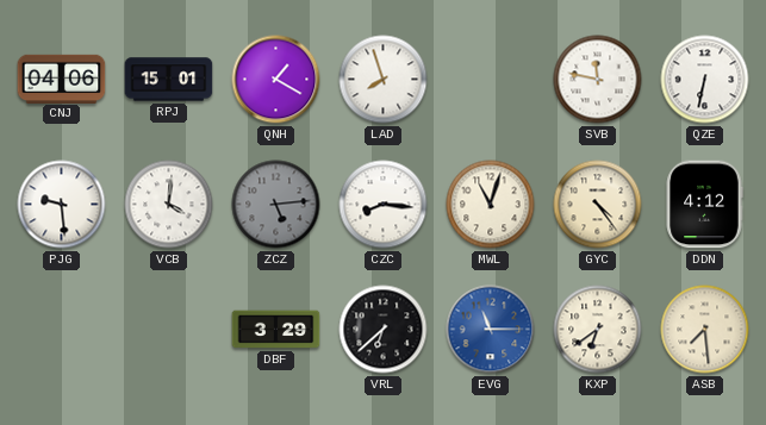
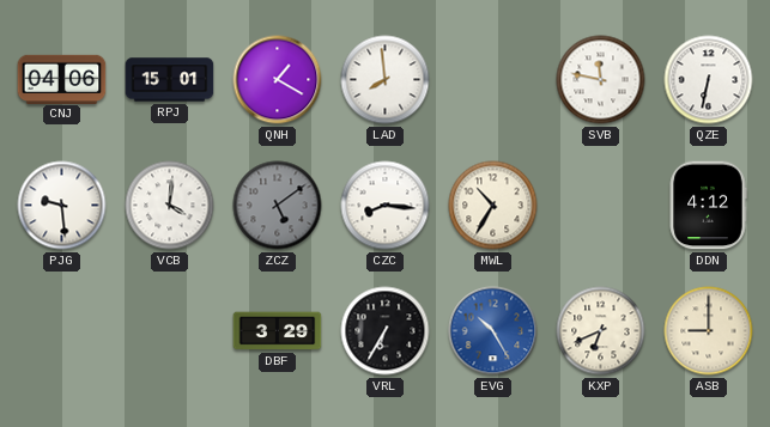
LAD: 7:57 -> 7:59 (386, 80)
ZCZ: 5:14 -> 5:09 (278, 206)
MWL: 11:03 -> 10:35 (493, 206)
GYC: 4:24 -> none (598, 205)
VRL: 6:38 -> 6:35 (386, 331)
EVG: 11:15 -> 10:25 (493, 331)
KXP: 6:39 -> 6:41 (601, 331)
ASB: 7:29 -> 9:00 (709, 331)
